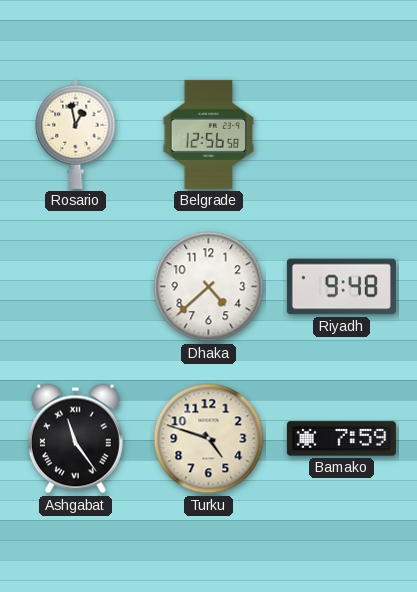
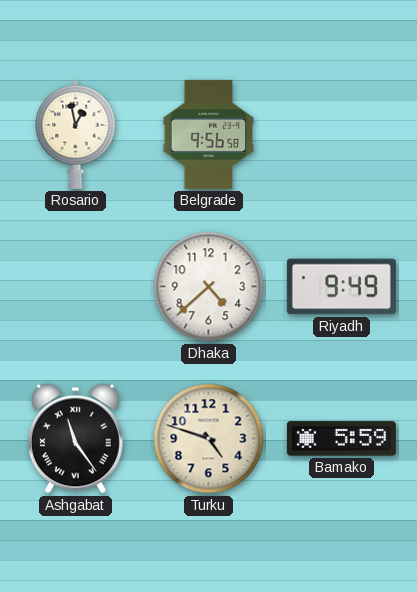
Belgrade: 12:56 -> 9:56 (209, 134)
Riyadh: 9:48 -> 9:49 (341, 287)
Bamako: 7:59 -> 5:59 (341, 439)
